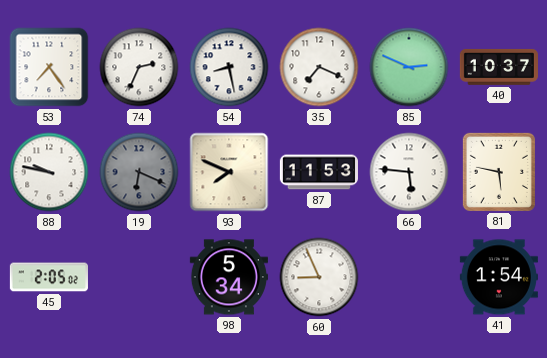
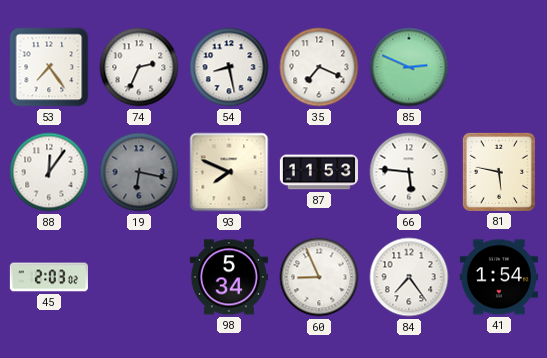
40: 10:37 -> none (499, 67)
88: 9:47 -> 12:06 (49, 172)
19: 6:19 -> 6:17 (139, 172)
45: 2:05 -> 2:03 (49, 277)
84: none -> 7:24 (409, 277)
